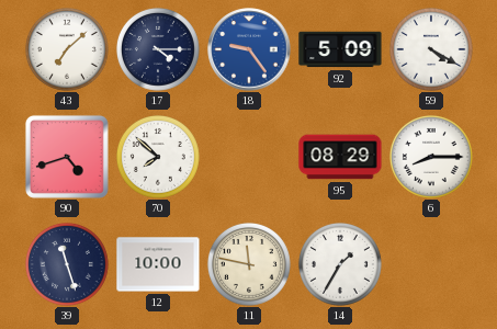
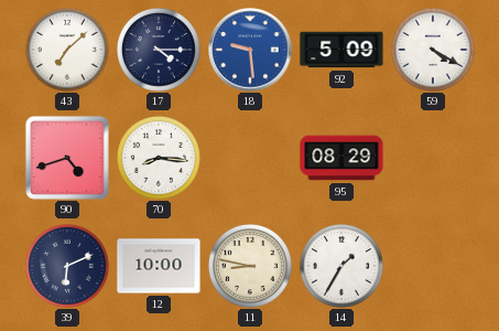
18: 9:24 -> 9:29 (250, 50)
70: 7:52 -> 8:16 (159, 158)
6: 8:15 -> none (431, 157)
39: 11:27 -> 6:11 (67, 266)
11: 11:47 -> 8:47 (250, 266)
